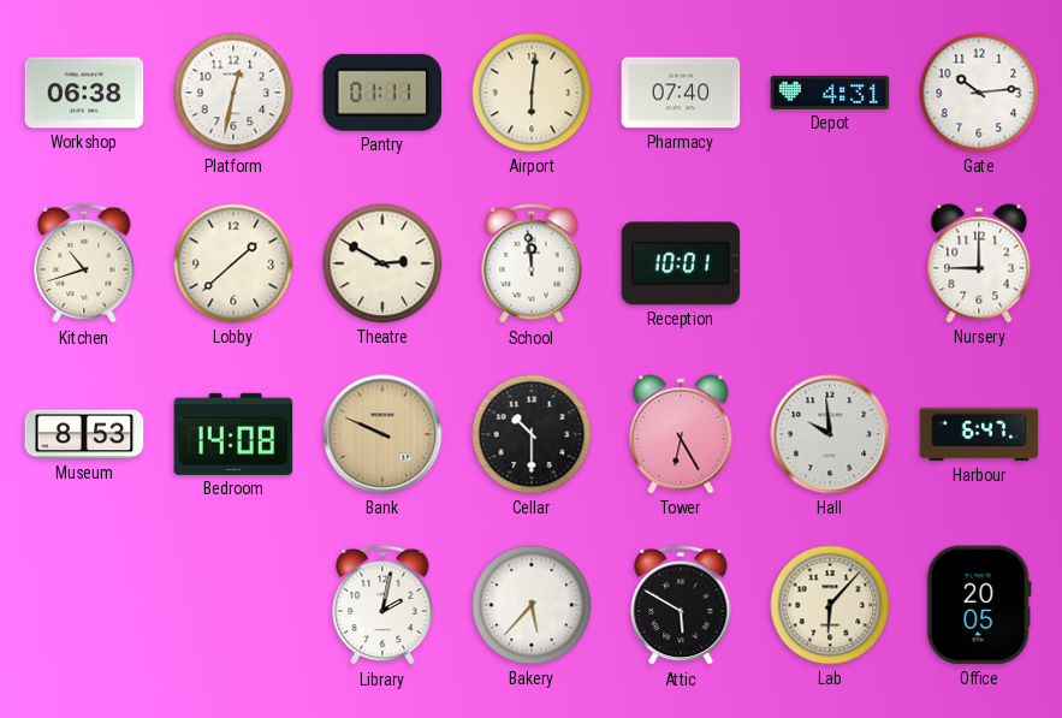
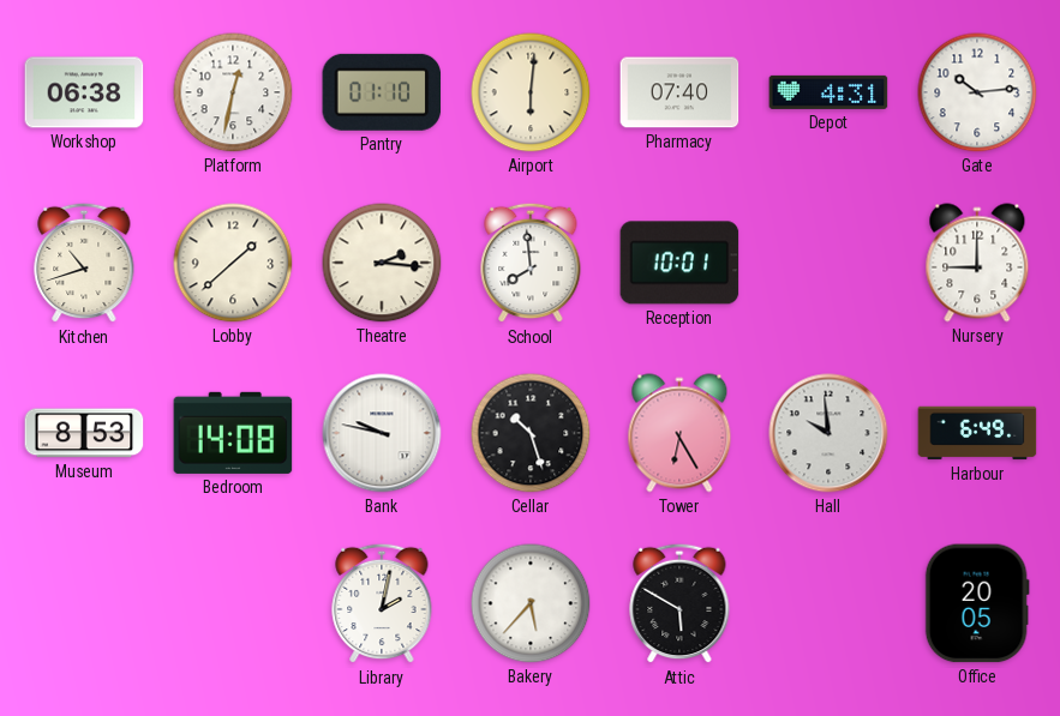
Pantry: 01:11 -> 01:10 (382, 92)
Theatre: 2:50 -> 2:16 (382, 263)
School: 11:59 -> 7:59 (531, 263)
Bank: 9:49 -> 9:47 (382, 433)
Bank dial: champagne -> white (382, 433)
Cellar: 10:30 -> 10:27 (531, 433)
Harbour: 6:47 -> 6:49 (977, 433)
Lab: 6:07 -> none (830, 605)
